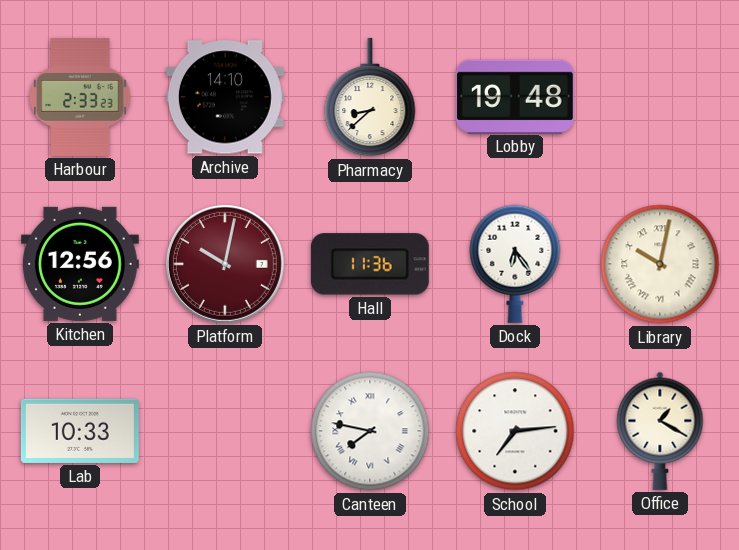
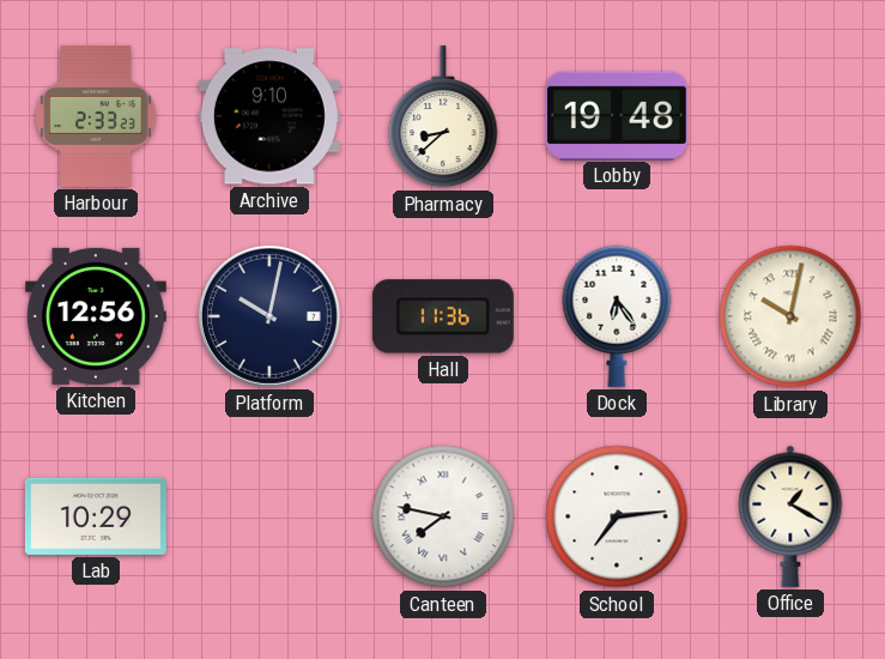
Archive: 14:10 -> 9:10 (269, 116)
Platform dial: burgundy -> navy (269, 316)
Lab: 10:33 -> 10:29 (96, 516)
